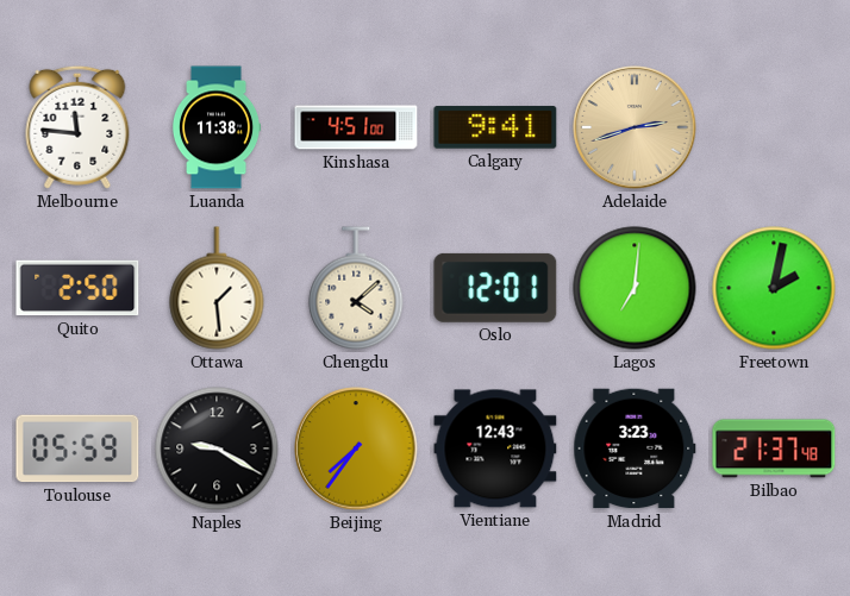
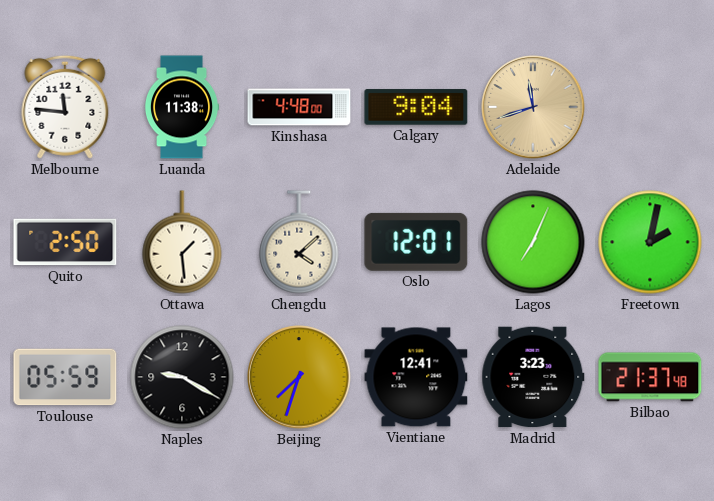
Kinshasa: 4:51 -> 4:48 (299, 107)
Calgary: 9:41 -> 9:04 (416, 107)
Adelaide: 2:42 -> 11:42 (533, 107)
Lagos: 7:01 -> 7:04 (533, 242)
Beijing: 7:36 -> 7:33 (299, 377)
Vientiane: 12:43 -> 12:41 (416, 377)
